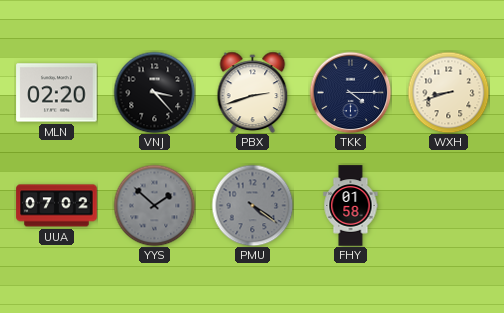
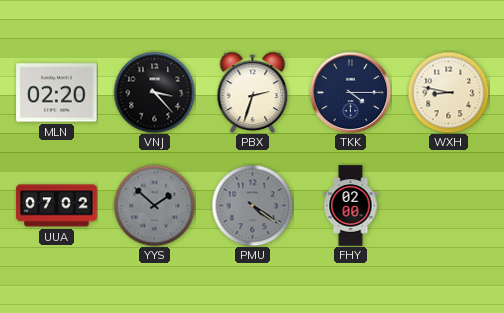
PBX: 2:42 -> 2:33 (253, 92)
WXH: 8:42 -> 8:47 (448, 92)
FHY: 01:58 -> 02:00 (351, 206)
